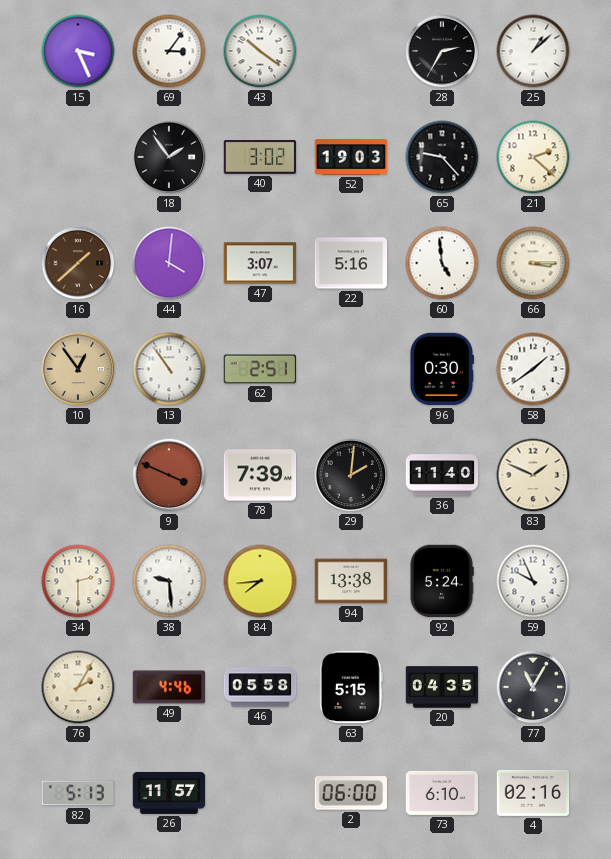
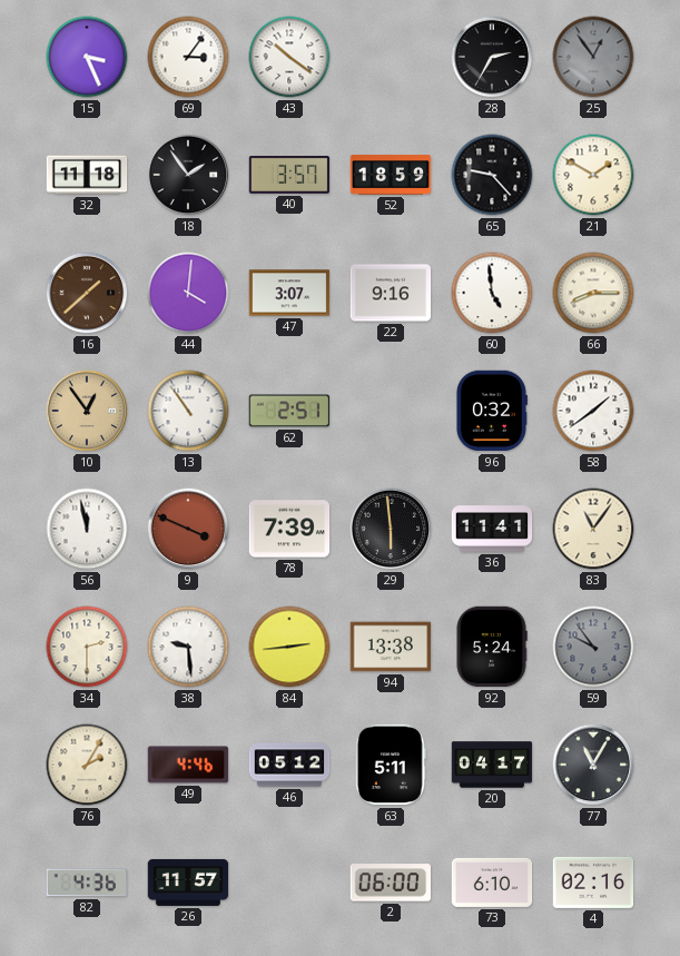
25: 1:08 -> 12:54 (593, 57)
25 dial: white -> grey (593, 57)
32: none -> 11:18 (87, 175)
40: 3:02 -> 3:57 (289, 176)
52: 19:03 -> 18:59 (391, 175)
21: 2:22 -> 1:50 (593, 175)
22: 5:16 -> 9:16 (391, 293)
66: 3:15 -> 8:15 (593, 293)
96: 0:30 -> 0:32 (491, 411)
56: none -> 11:58 (87, 529)
29: 2:01 -> 5:59 (391, 529)
36: 11:40 -> 11:41 (492, 529)
83: 1:49 -> 11:06 (593, 529)
84: 7:44 -> 2:44 (289, 647)
59: 9:56 -> 9:54 (593, 647)
59 dial: white -> grey (593, 647)
46: 05:58 -> 05:12 (289, 765)
63: 5:15 -> 5:11 (391, 765)
20: 04:35 -> 04:17 (492, 765)
82: 5:13 -> 4:36 (86, 883)
